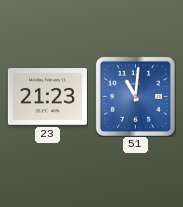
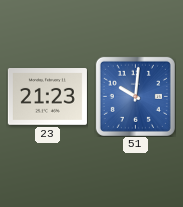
51: 11:01 -> 10:01 (135, 96)
